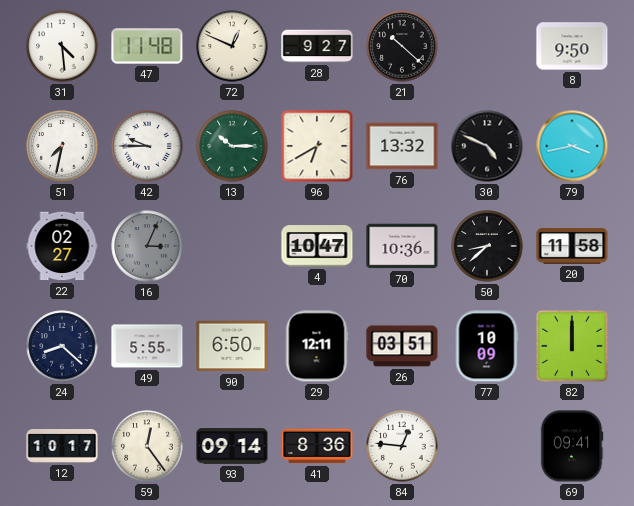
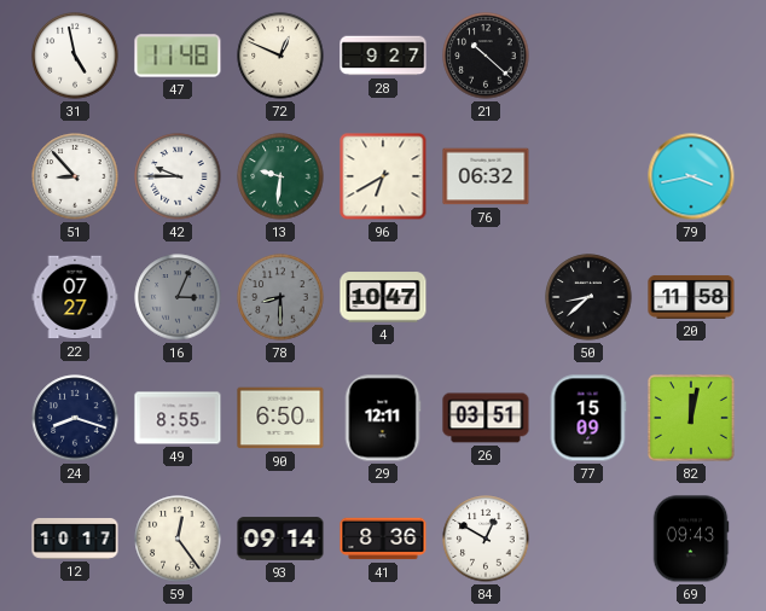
31: 4:29 -> 4:58 (75, 56)
8: 9:50 -> none (572, 46)
51: 7:32 -> 8:53 (75, 176)
13: 10:15 -> 9:31 (280, 176)
76: 13:32 -> 06:32 (486, 176)
30: 4:49 -> none (487, 146)
22: 02:27 -> 07:27 (75, 297)
78: none -> 8:30 (280, 297)
70: 10:36 -> none (402, 246)
24: 8:22 -> 8:18 (75, 418)
49: 5:55 -> 8:55 (178, 418)
77: 10:09 -> 15:09 (588, 418)
82: 12:00 -> 12:02 (692, 419)
84: 12:46 -> 12:50 (486, 539)
69: 09:41 -> 09:43 (691, 539)
